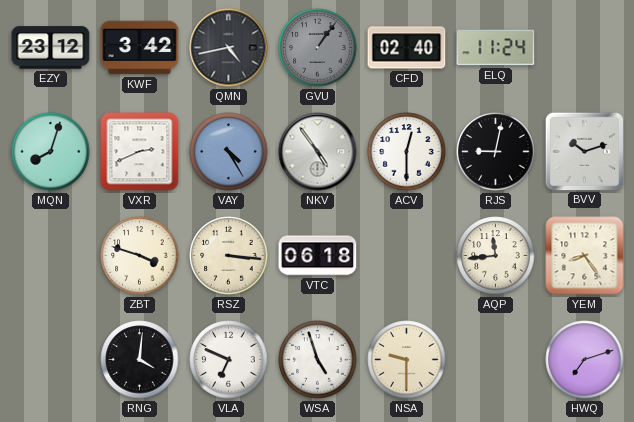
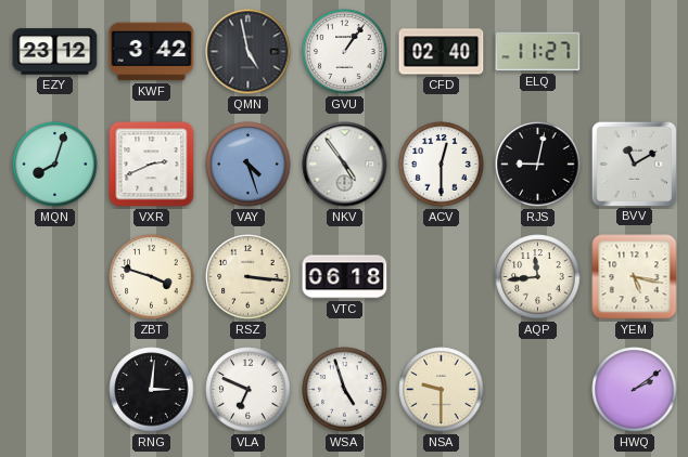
QMN: 4:43 -> 4:58 (249, 52)
GVU dial: grey -> white (345, 52)
ELQ: 11:24 -> 11:27 (538, 52)
VAY: 4:25 -> 4:27 (249, 165)
BVV: 10:12 -> 11:10 (634, 164)
YEM: 8:24 -> 5:17 (635, 277)
RNG: 4:01 -> 3:01 (152, 390)
HWQ: 7:12 -> 2:09 (635, 390)
